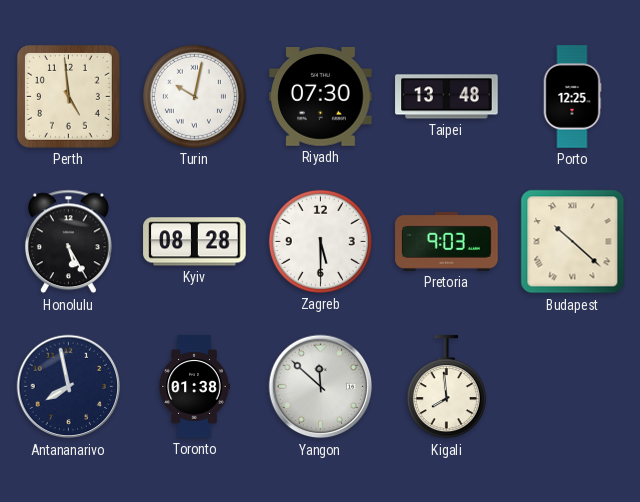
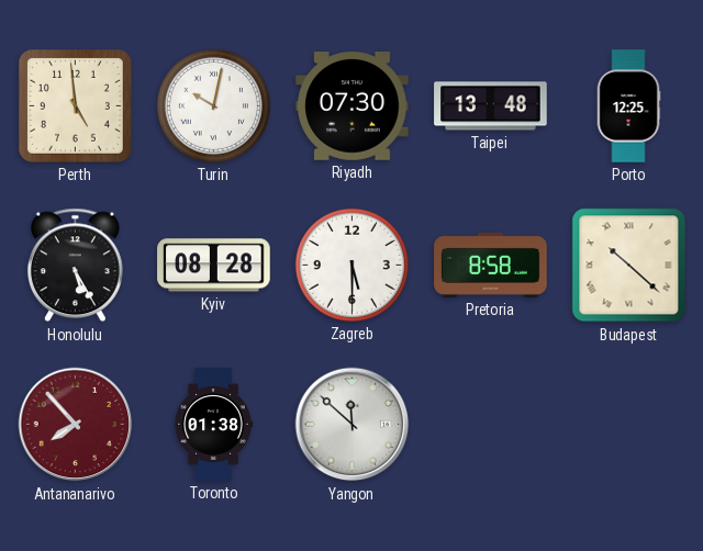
Pretoria: 9:03 -> 8:58 (491, 265)
Antananarivo: 7:58 -> 7:53 (76, 425)
Antananarivo dial: navy -> burgundy (76, 425)
Kigali: 7:59 -> none (446, 387)
